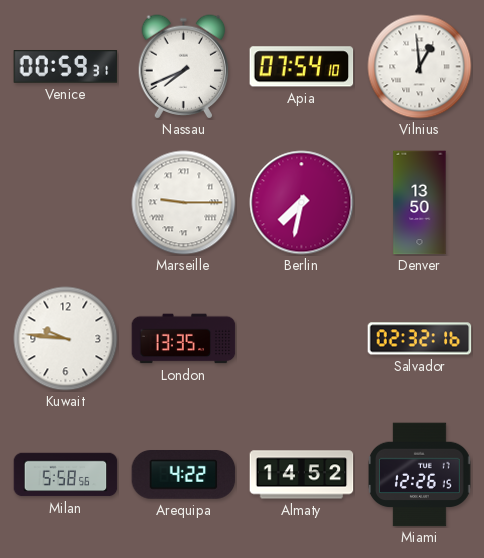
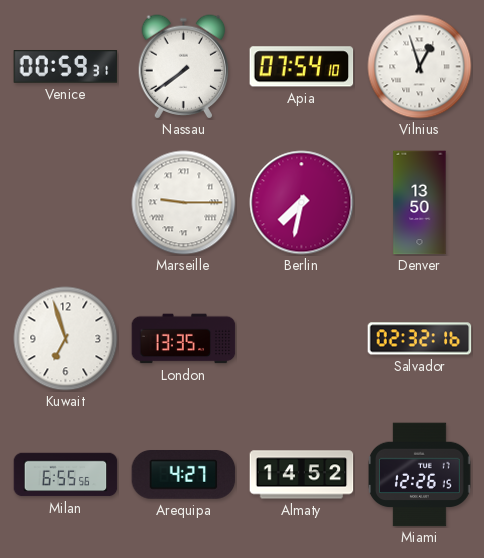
Nassau: 7:41 -> 7:39 (184, 67)
Vilnius: 12:59 -> 12:57 (420, 67)
Kuwait: 9:46 -> 6:57 (66, 339)
Milan: 5:58 -> 6:55 (66, 475)
Arequipa: 4:22 -> 4:27 (184, 475)
